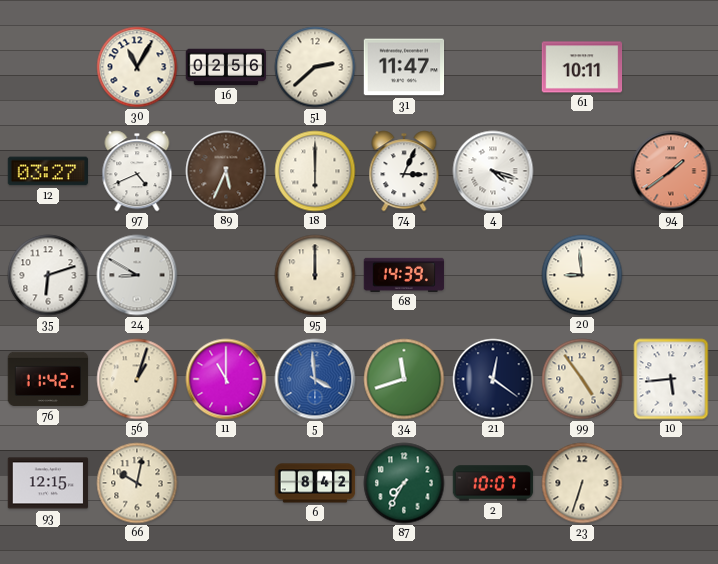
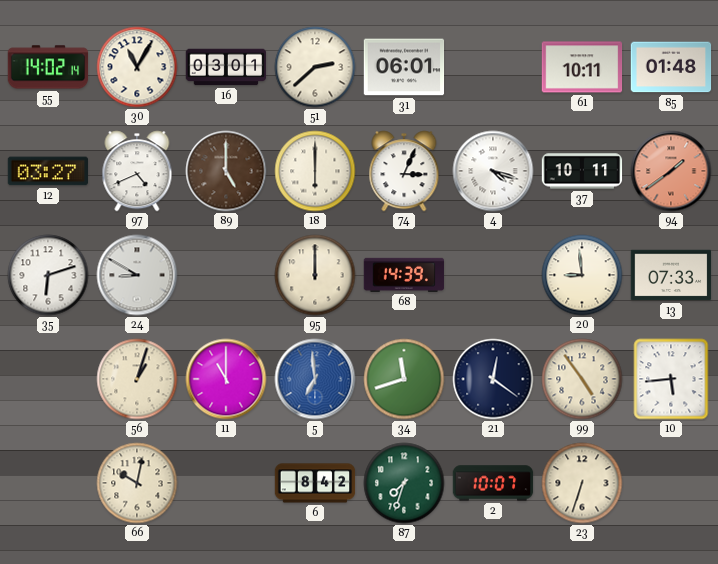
55: none -> 14:02 (48, 67)
16: 02:56 -> 03:01 (226, 67)
31: 11:47 -> 06:01 (404, 67)
85: none -> 01:48 (671, 67)
89: 5:34 -> 5:00 (226, 171)
37: none -> 10:11 (582, 171)
13: none -> 07:33 (671, 275)
76: 11:42 -> none (48, 379)
5: 3:59 -> 6:59 (315, 379)
93: 12:15 -> none (48, 483)
87: 7:35 -> 7:33 (404, 483)
